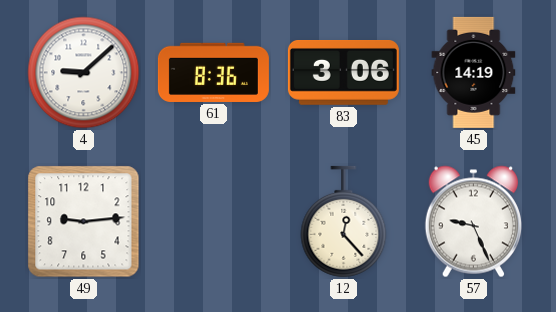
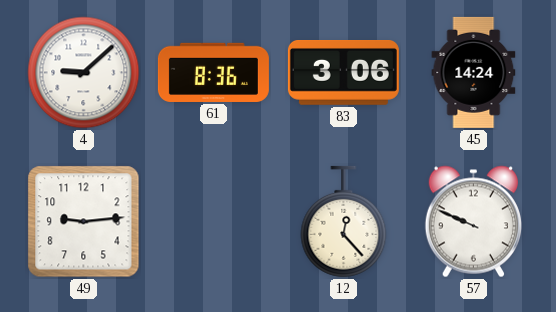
45: 14:19 -> 14:24 (474, 72)
57: 9:26 -> 9:49 (473, 222)
